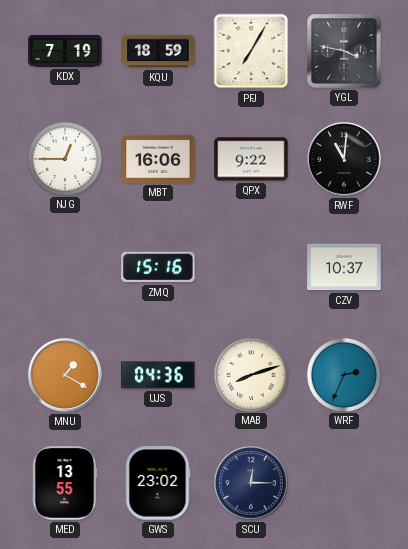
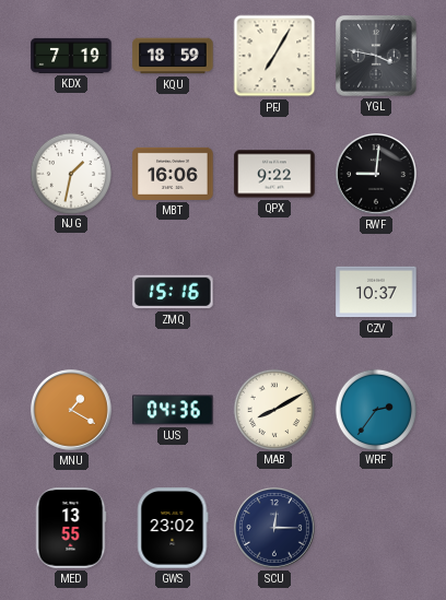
NJG: 12:45 -> 1:32 (70, 173)
RWF: 11:01 -> 9:01 (377, 175)
MAB: 8:12 -> 8:10 (273, 409)
WRF: 2:34 -> 2:36 (375, 409)
